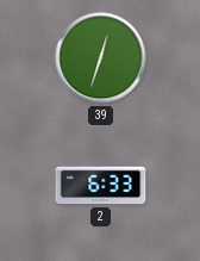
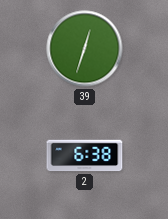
2: 6:33 -> 6:38 (85, 156)
